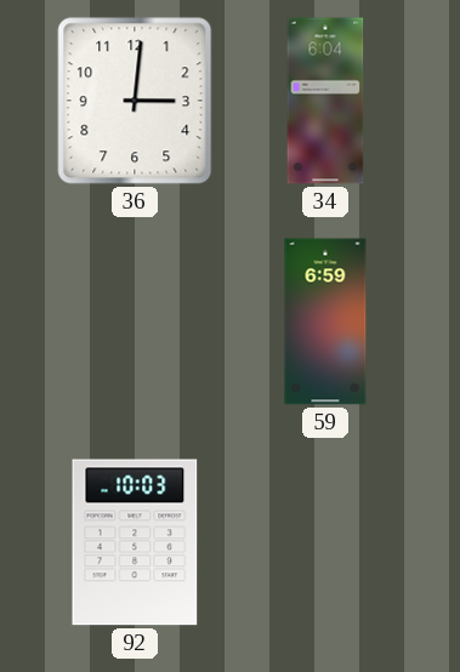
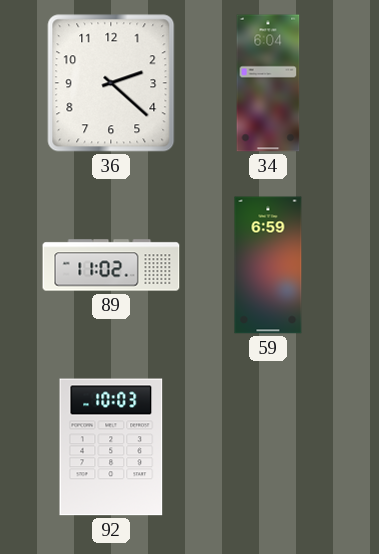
36: 3:01 -> 2:22 (111, 83)
89: none -> 11:02 (111, 265)
